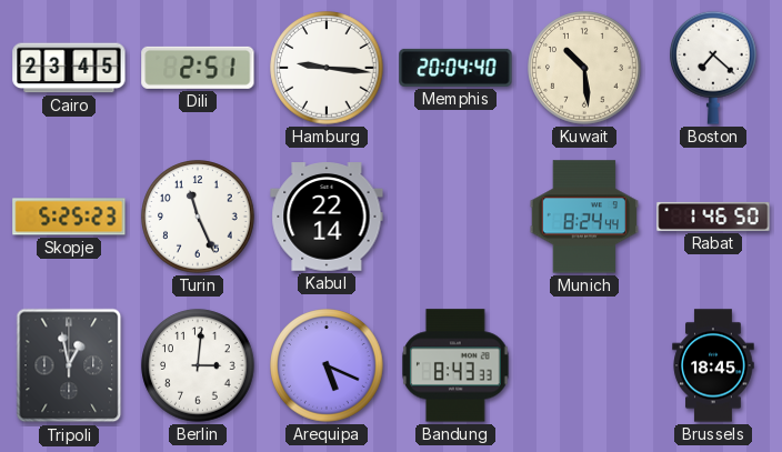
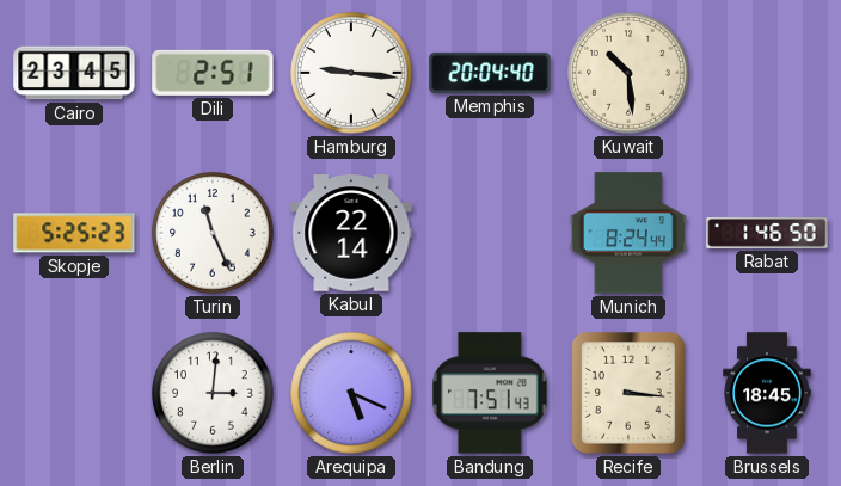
Boston: 7:22 -> none (714, 68)
Tripoli: 12:58 -> none (69, 365)
Bandung: 8:43 -> 7:51 (491, 393)
Recife: none -> 3:16 (628, 393)
